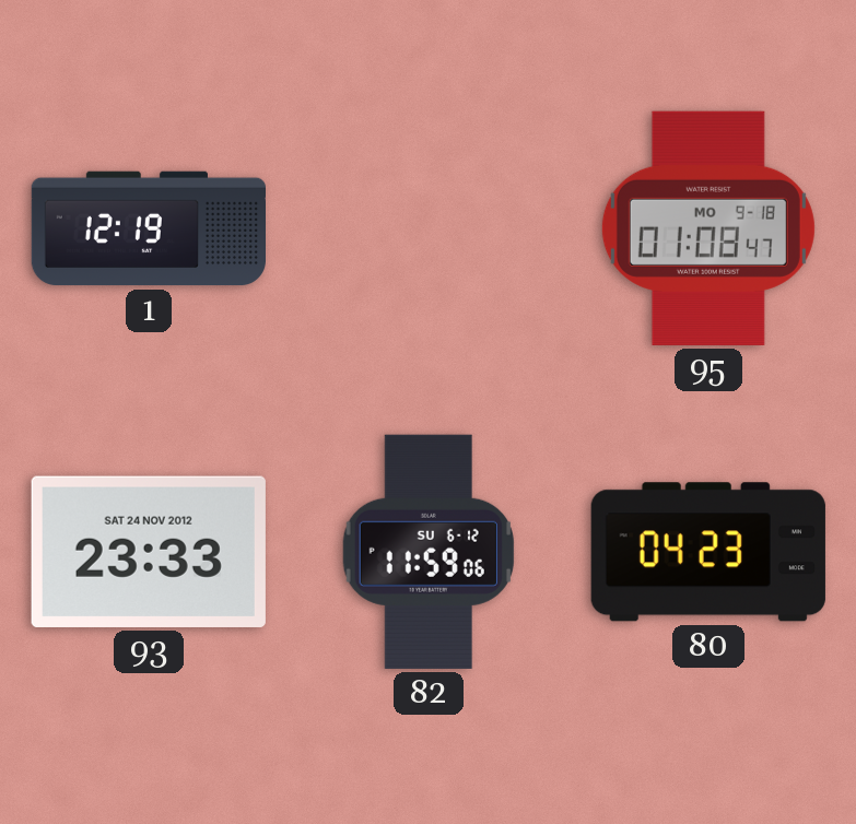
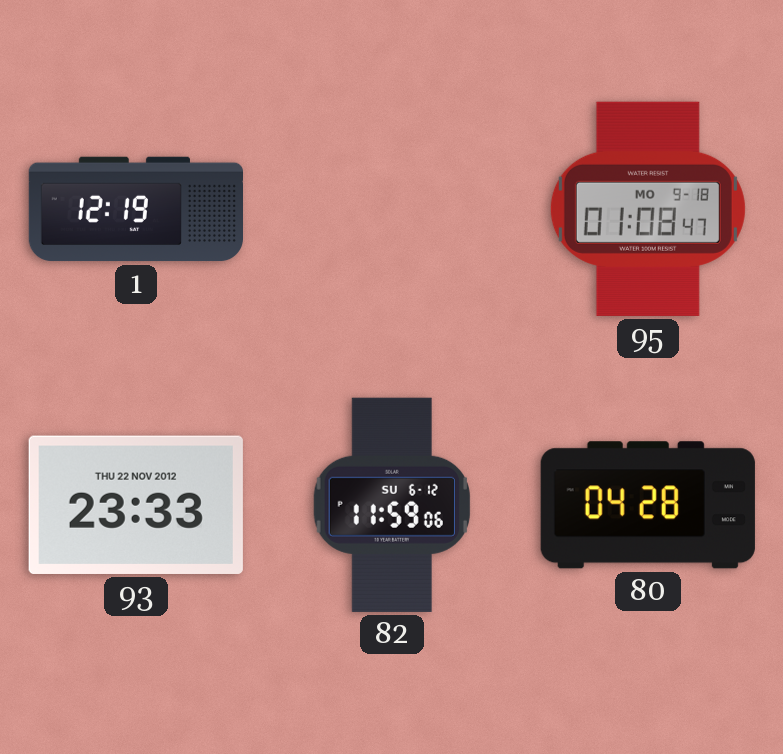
93 date: SAT 24 NOV 2012 -> THU 22 NOV 2012 (136, 505)
80: 04:23 -> 04:28 (648, 505)
